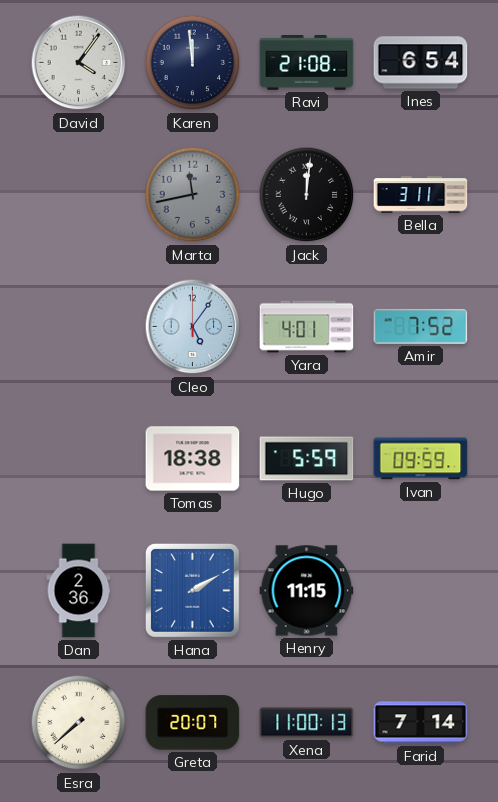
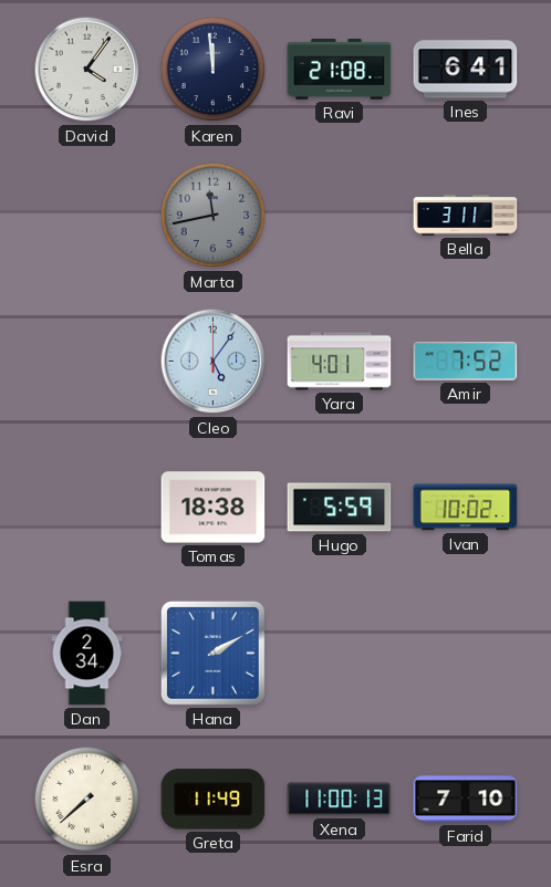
Ines: 6:54 -> 6:41 (466, 70)
Jack: 12:01 -> none (307, 195)
Ivan: 09:59 -> 10:02 (466, 508)
Dan: 2:36 -> 2:34 (87, 654)
Henry: 11:15 -> none (307, 591)
Greta: 20:07 -> 11:49 (214, 800)
Farid: 7:14 -> 7:10 (466, 800)
